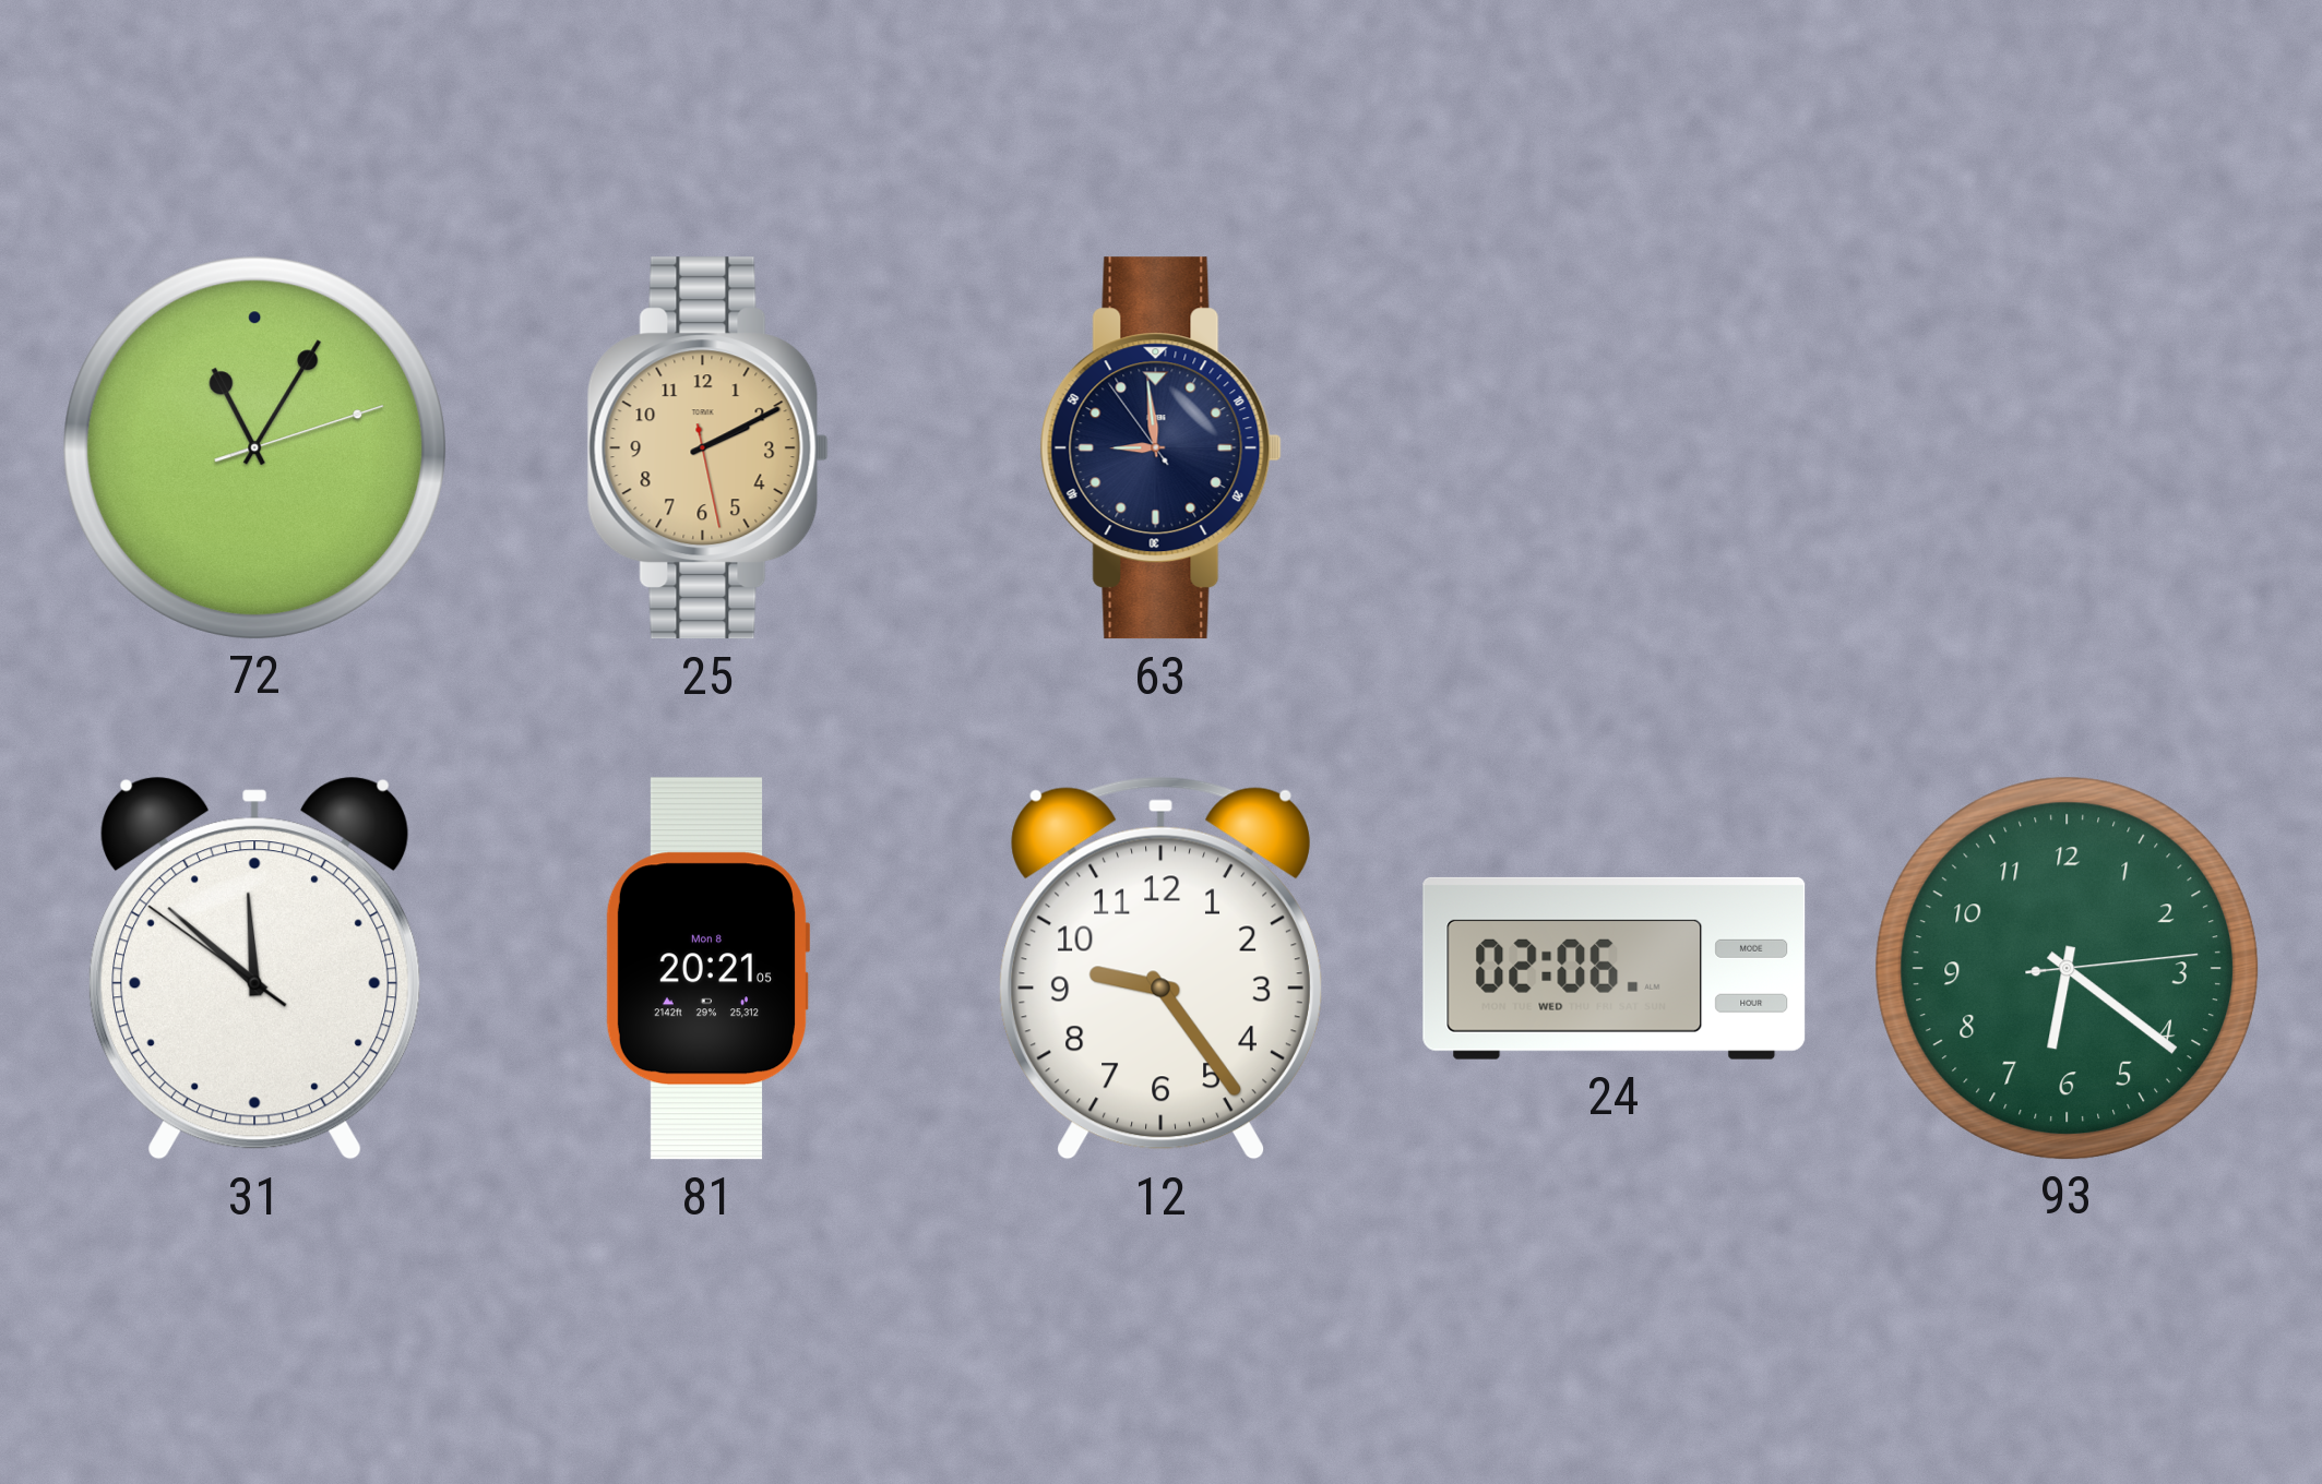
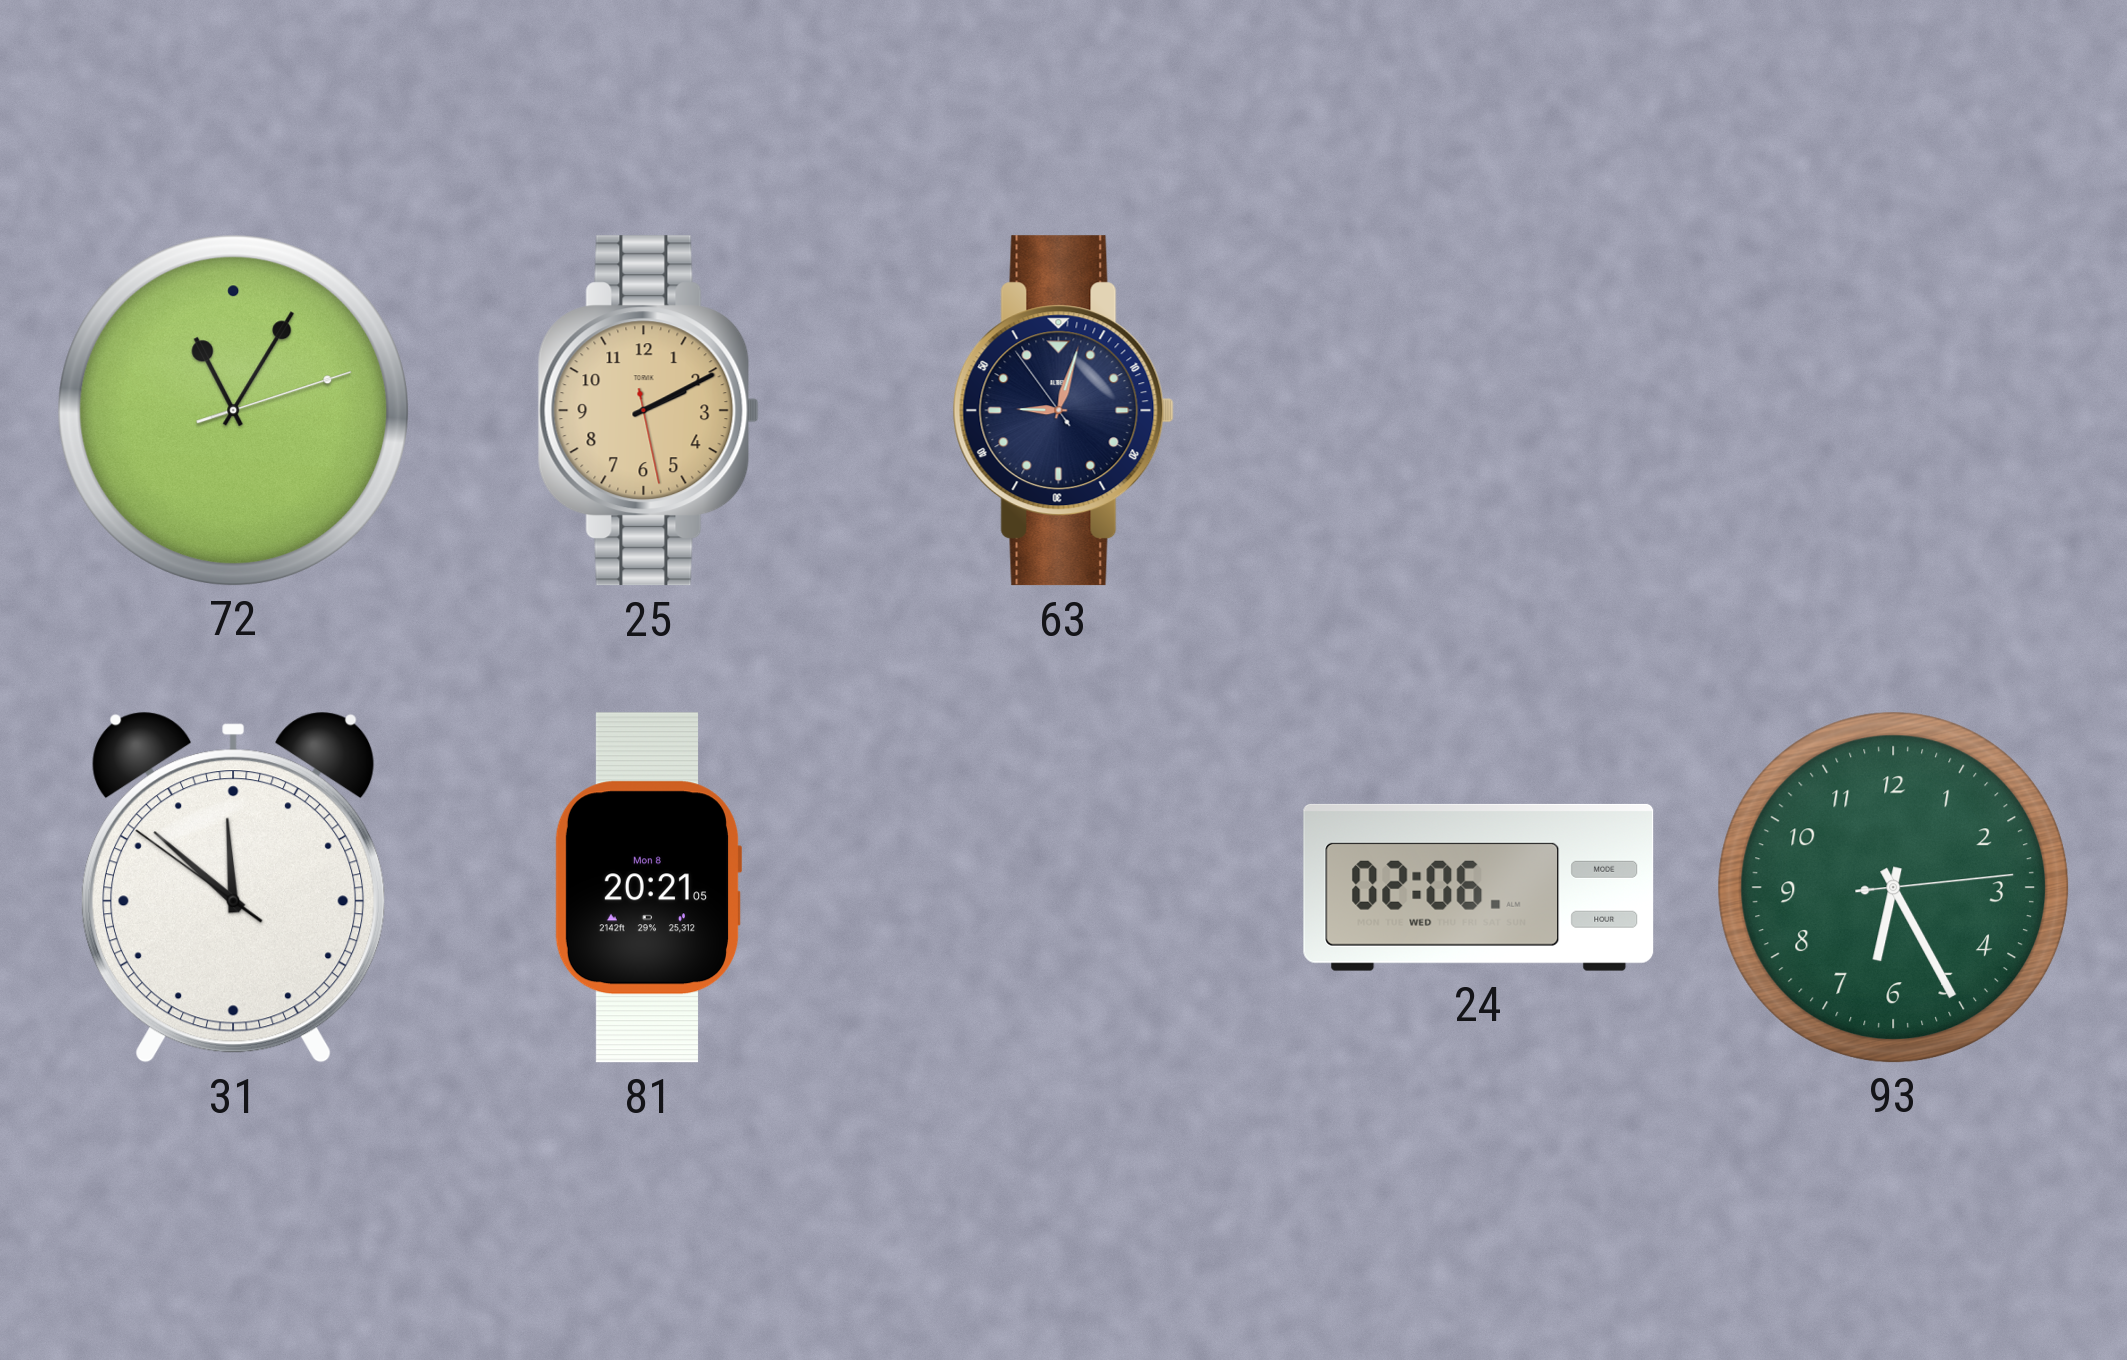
63: 8:58 -> 9:02 (1063, 411)
12: 9:24 -> none (1160, 968)
93: 6:21 -> 6:25 (1893, 887)
